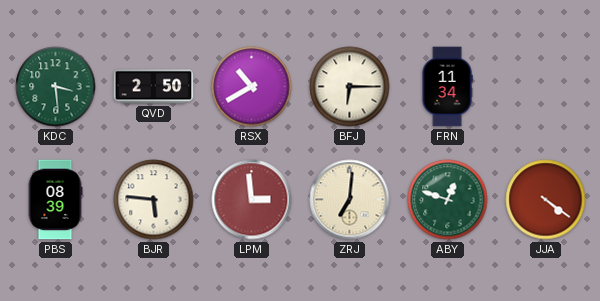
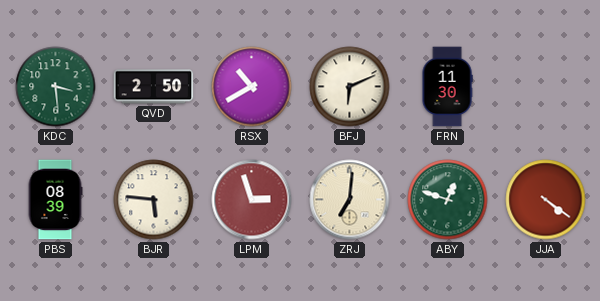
BFJ: 6:15 -> 6:11 (350, 87)
FRN: 11:34 -> 11:30 (447, 87)
LPM: 2:59 -> 2:57 (252, 200)
